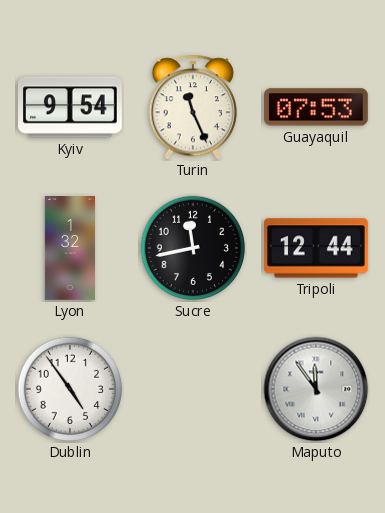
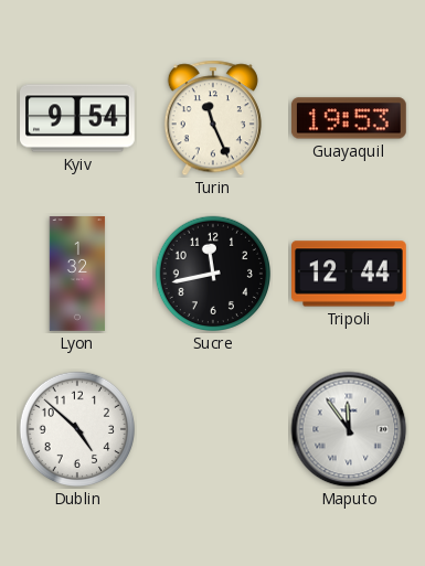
Guayaquil: 07:53 -> 19:53 (349, 118)
Dublin: 4:54 -> 4:52 (77, 429)
